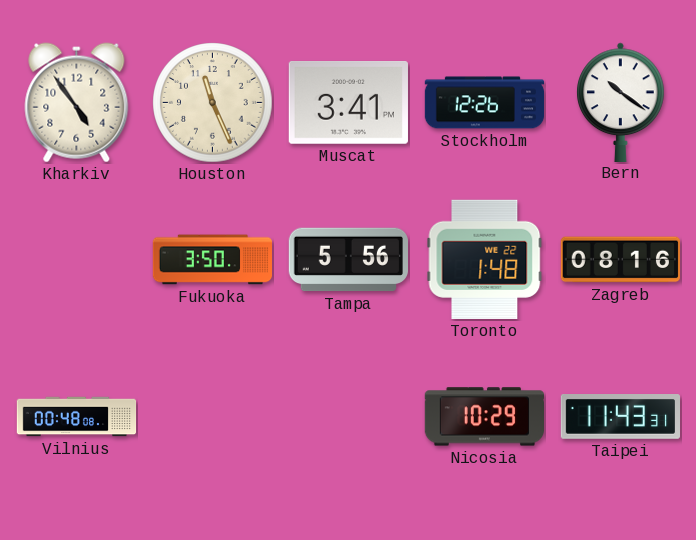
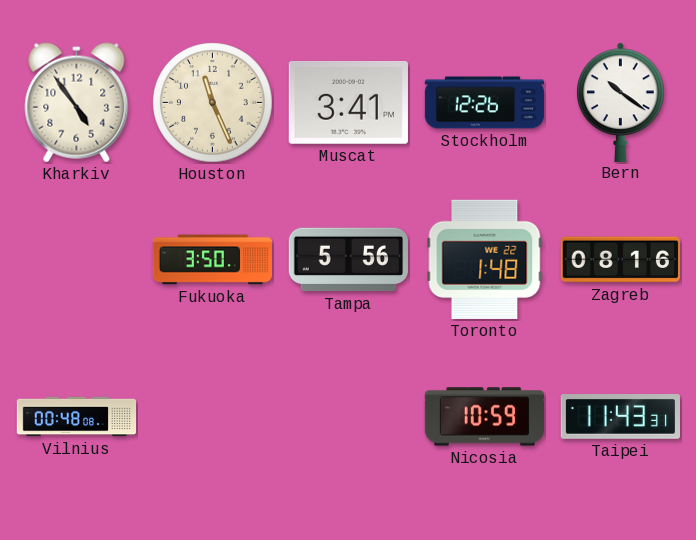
Nicosia: 10:29 -> 10:59 (484, 417)
